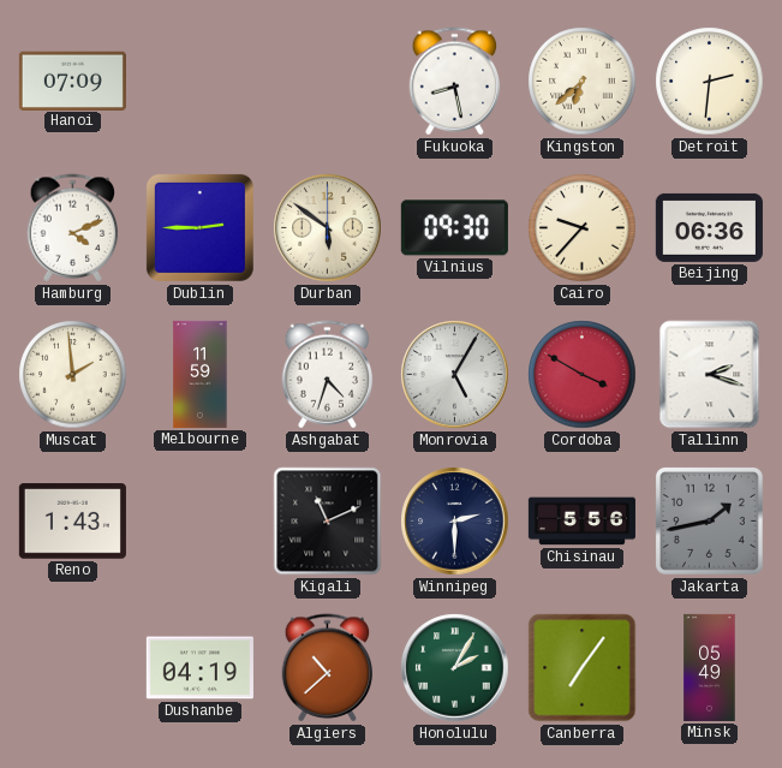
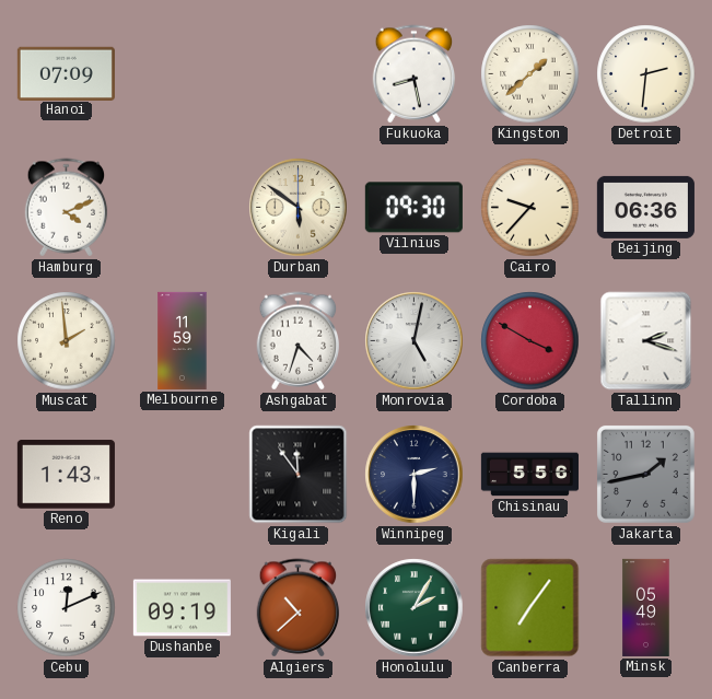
Kingston: 6:38 -> 1:38 (530, 74)
Dublin: 2:45 -> none (199, 227)
Monrovia: 5:05 -> 5:02 (415, 341)
Kigali: 11:11 -> 11:54 (299, 475)
Cebu: none -> 12:11 (67, 608)
Dushanbe: 04:19 -> 09:19 (182, 608)
